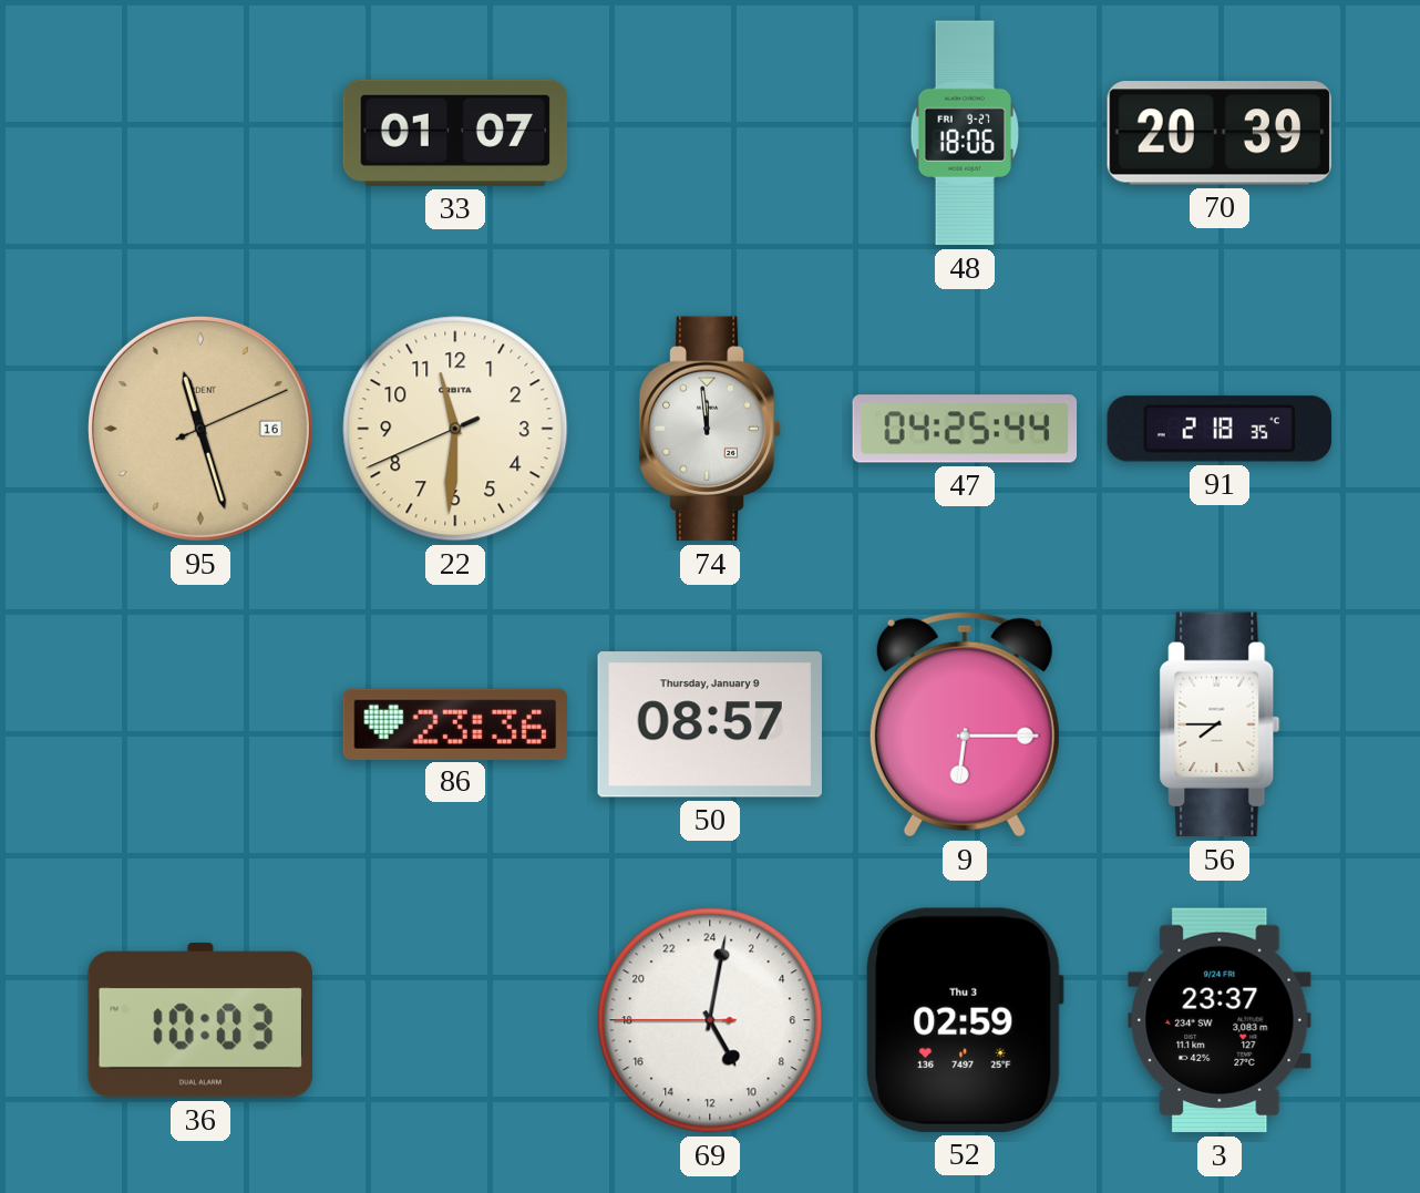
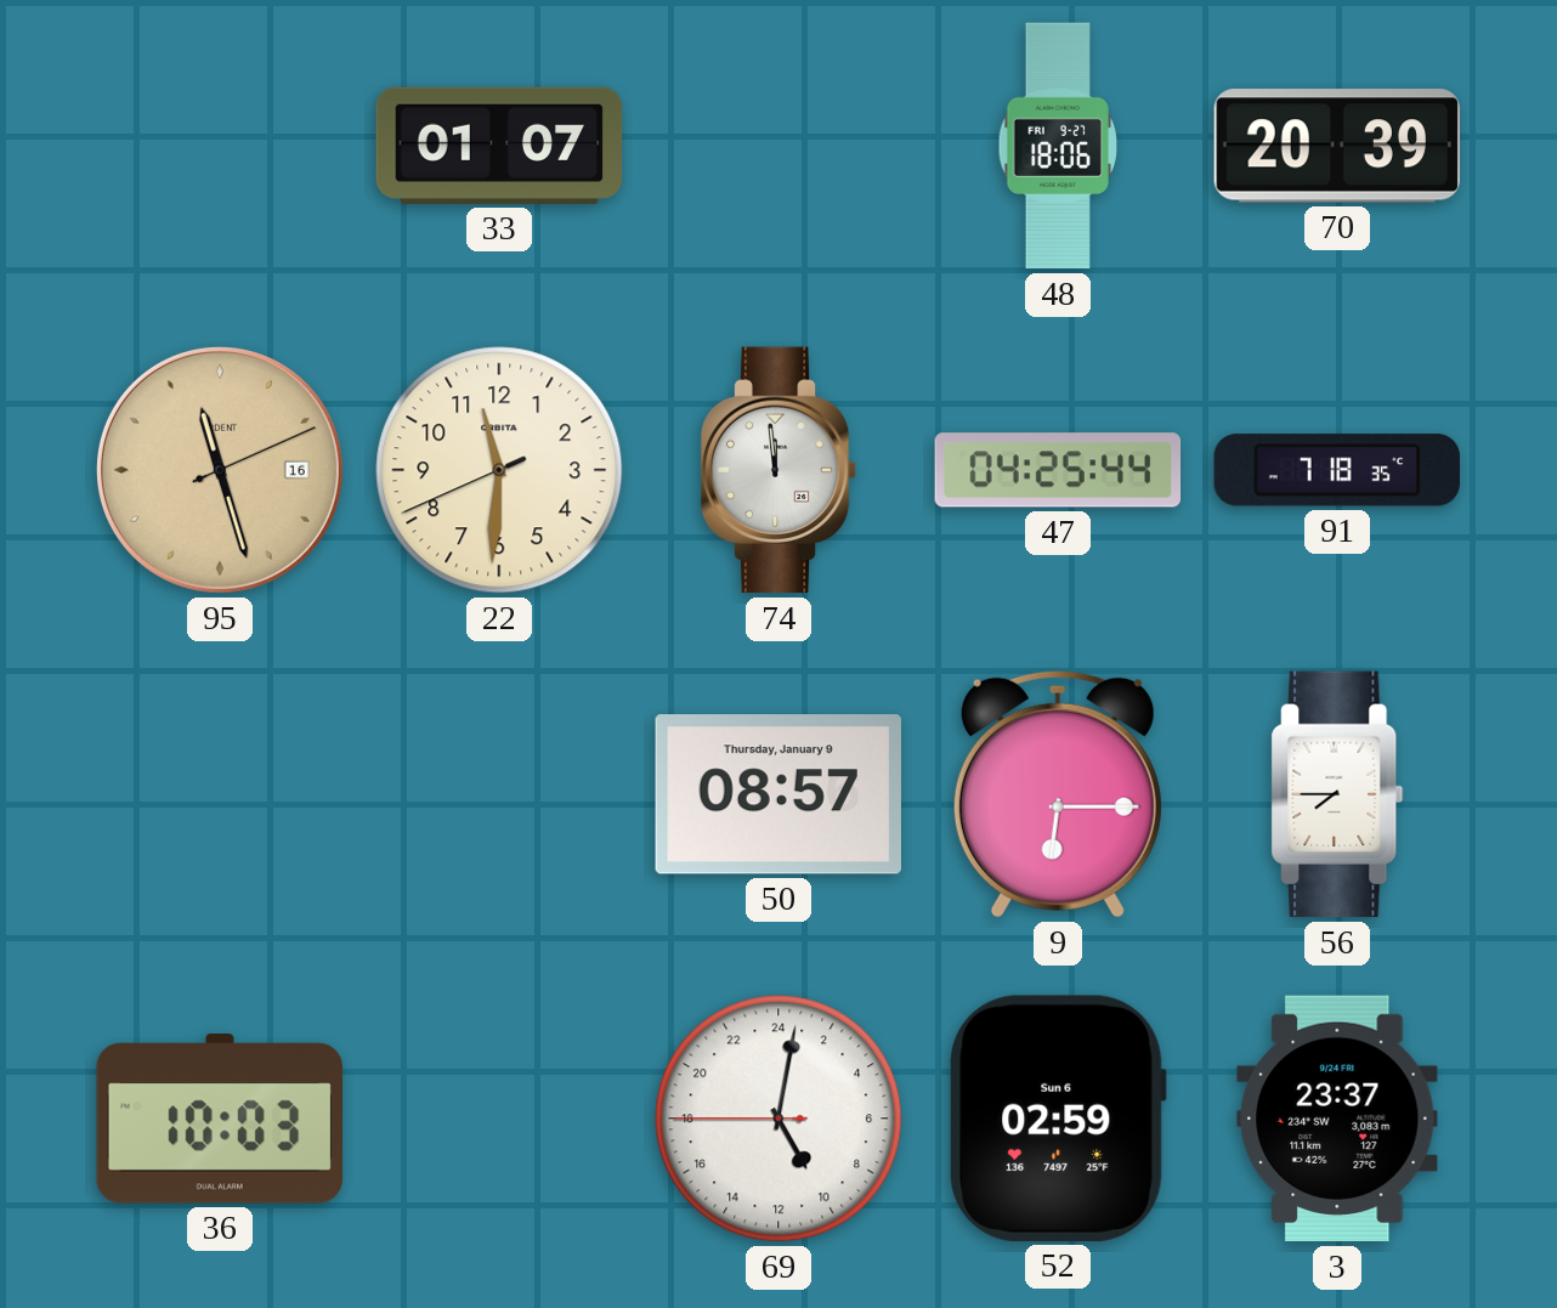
91: 2:18 -> 7:18 (1336, 470)
86: 23:36 -> none (455, 723)
52 date: Thu 3 -> Sun 6 (1058, 1119)
